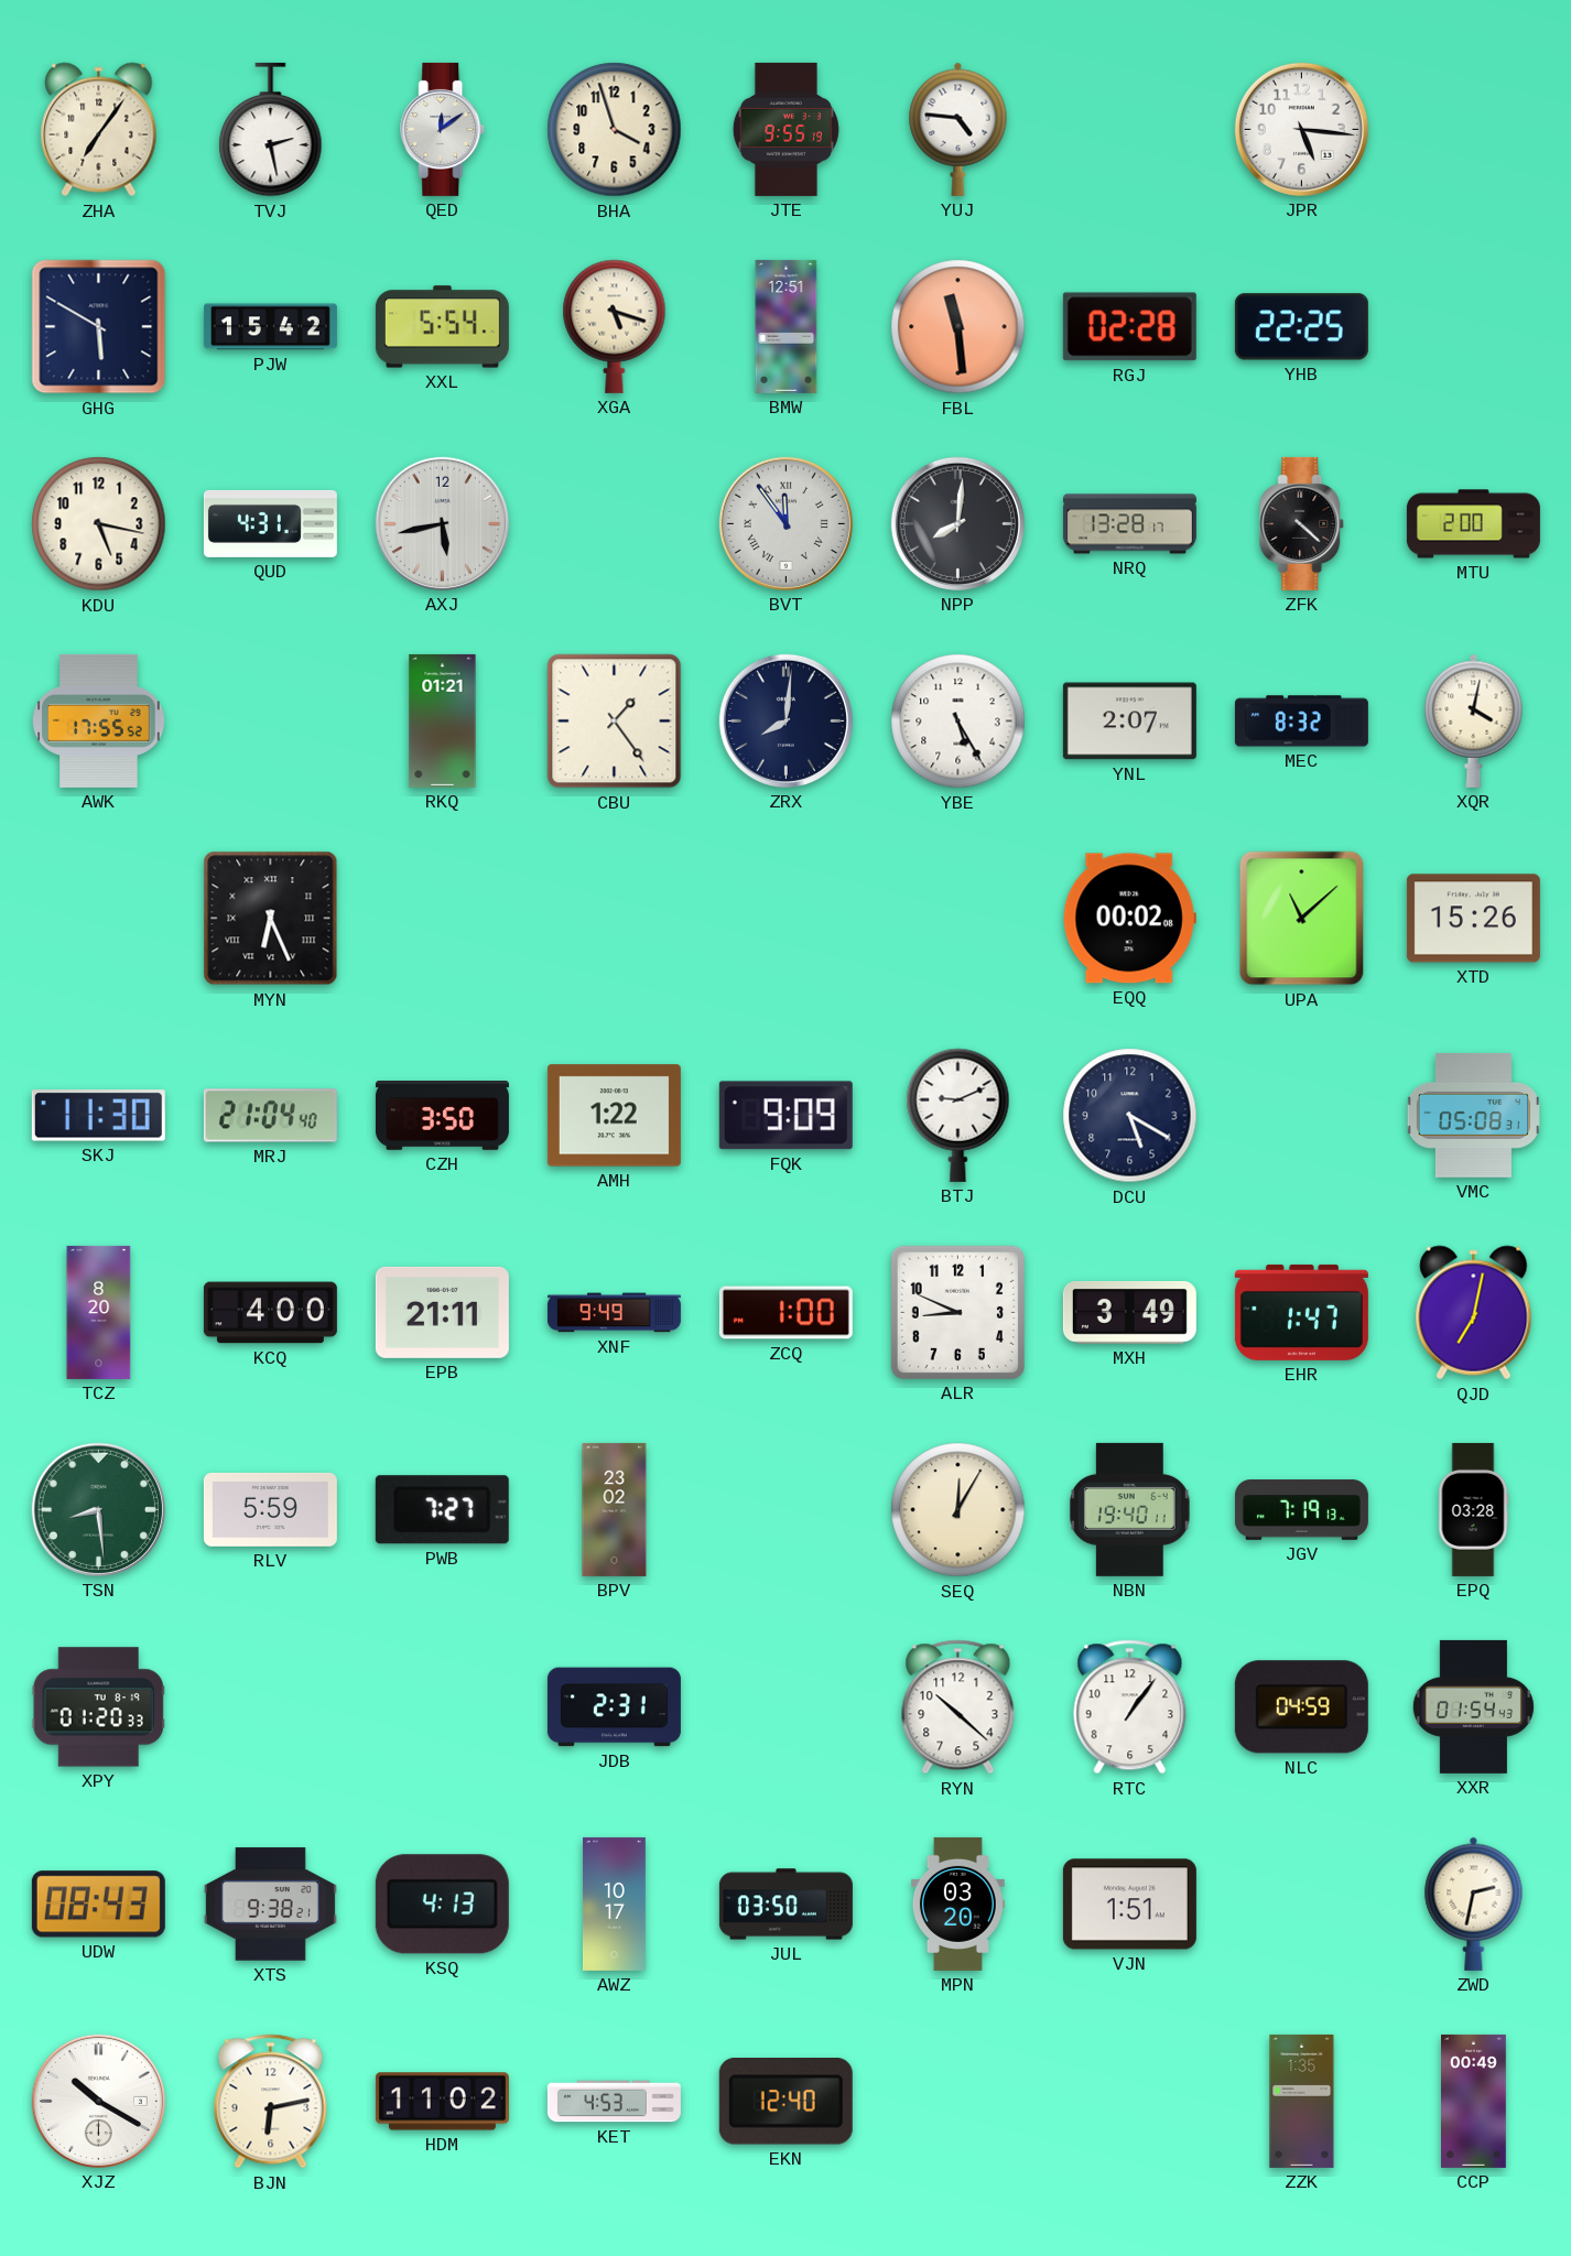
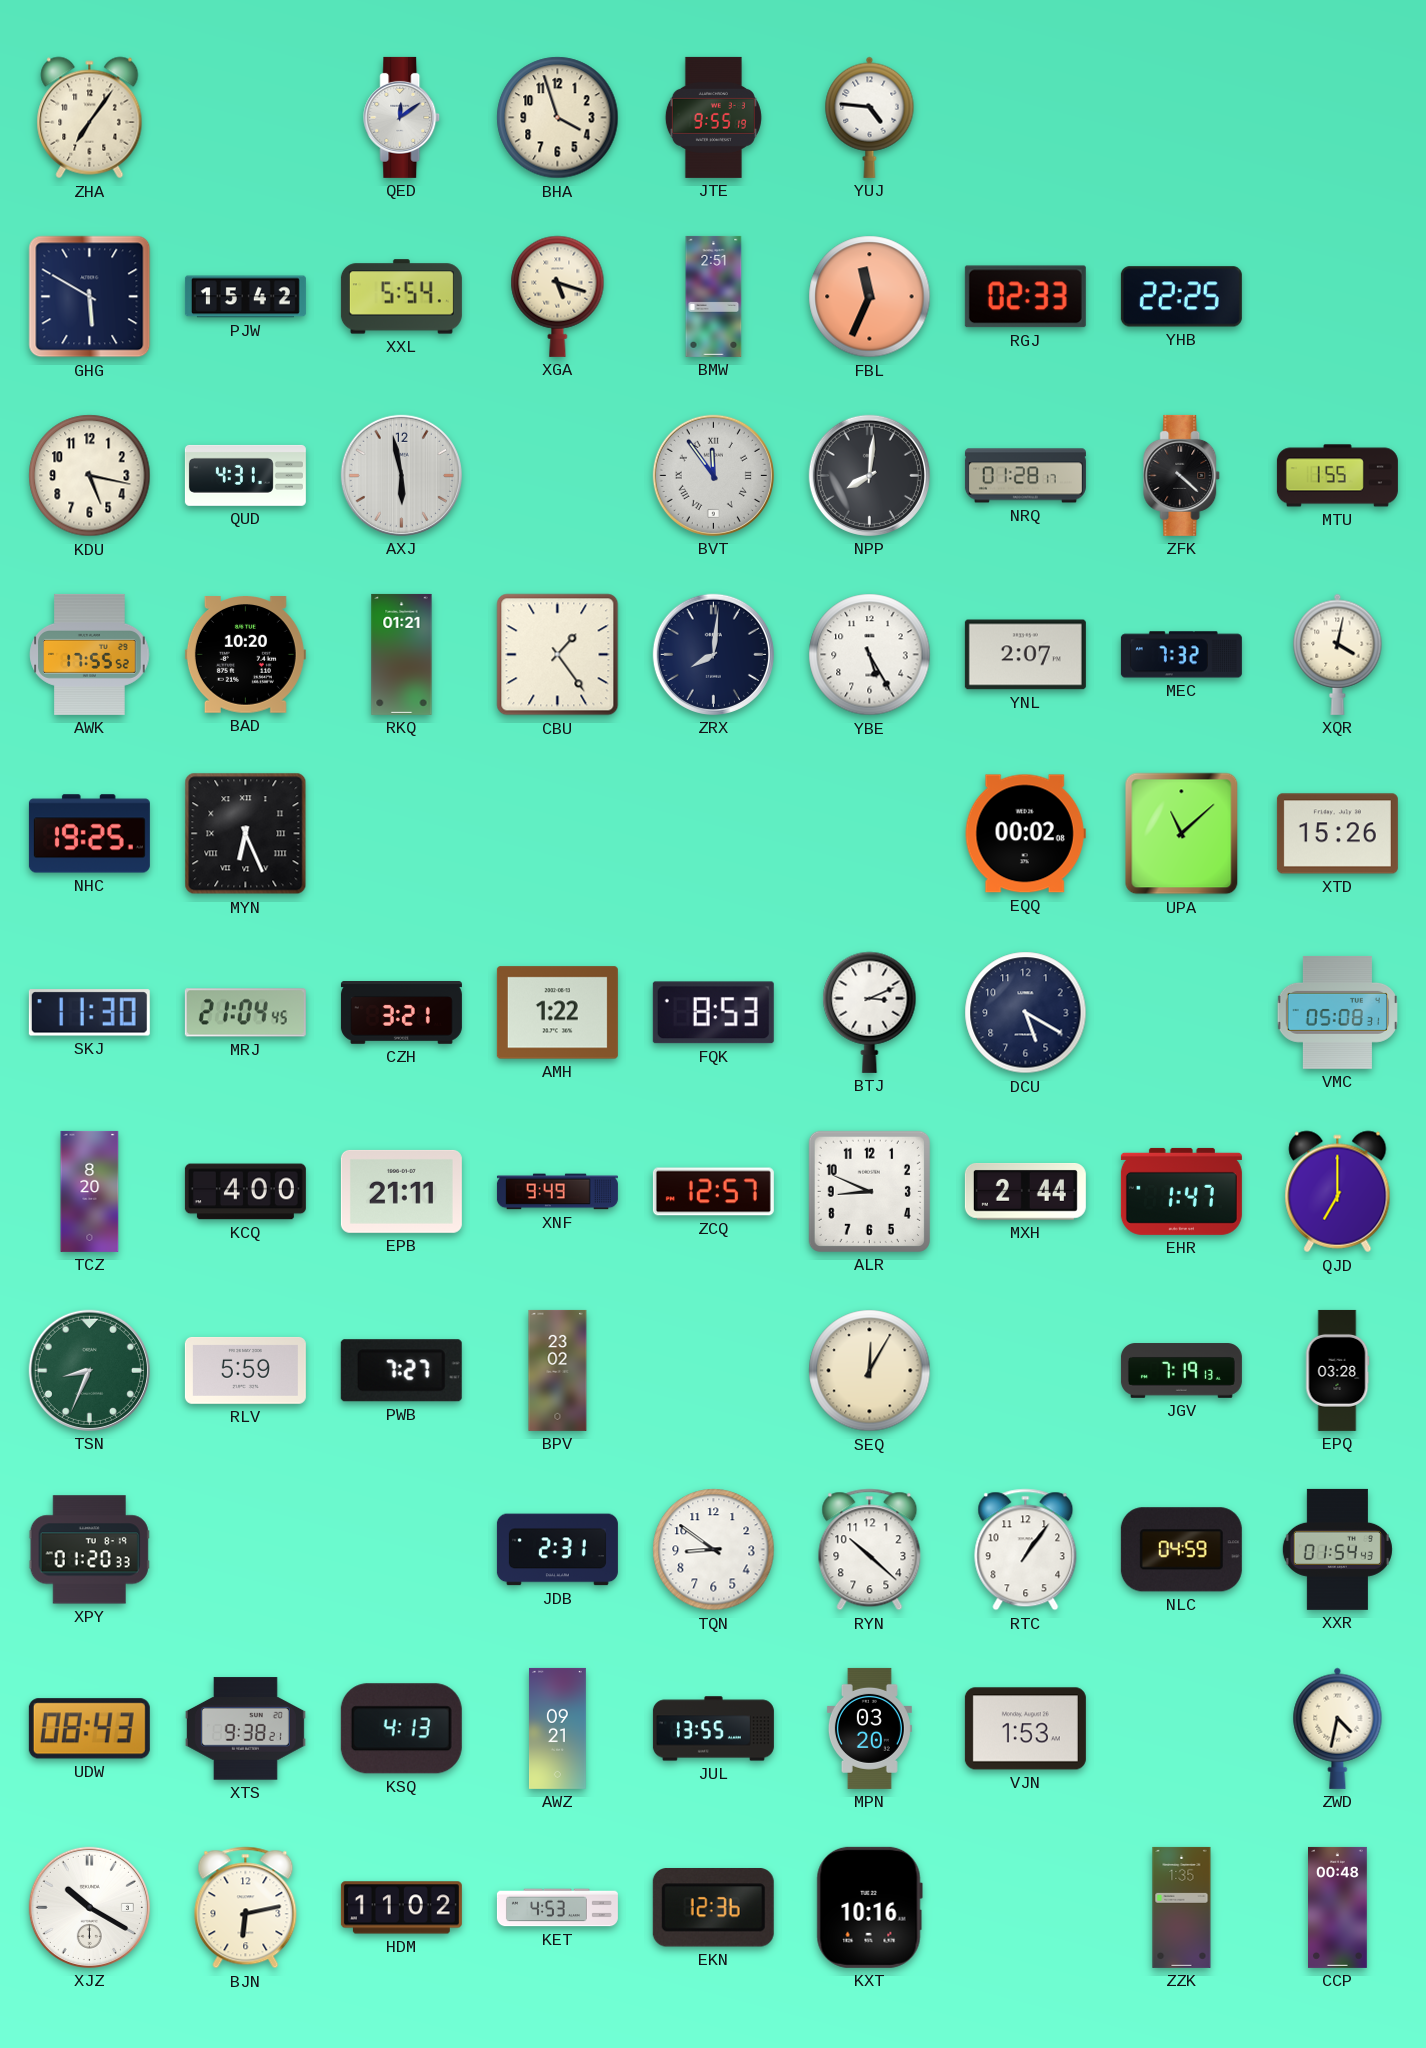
TVJ: 2:28 -> none (271, 130)
JPR: 5:16 -> none (1301, 129)
BMW: 12:51 -> 2:51 (714, 296)
FBL: 11:29 -> 11:34 (870, 297)
RGJ: 02:28 -> 02:33 (1025, 297)
AXJ: 5:43 -> 5:58 (401, 475)
NRQ: 13:28 -> 01:28 (1025, 476)
MTU: 2:00 -> 1:55 (1337, 476)
BAD: none -> 10:20 (245, 655)
MEC: 8:32 -> 7:32 (1181, 655)
NHC: none -> 19:25 (89, 834)
MRJ: 21:04:40 -> 21:04:45 (245, 1013)
CZH: 3:50 -> 3:21 (401, 1013)
FQK: 9:09 -> 8:53 (713, 1013)
BTJ: 9:11 -> 3:11 (870, 1012)
ZCQ: 1:00 -> 12:57 (713, 1192)
MXH: 3:49 -> 2:44 (1025, 1192)
QJD: 7:02 -> 7:00 (1338, 1192)
TSN: 8:29 -> 8:34 (89, 1370)
NBN: 19:40 -> none (1129, 1509)
TQN: none -> 8:51 (714, 1550)
AWZ: 10:17 -> 09:21 (557, 1728)
JUL: 03:50 -> 13:55 (713, 1729)
VJN: 1:51 -> 1:53 (1025, 1729)
ZWD: 2:32 -> 4:32 (1338, 1728)
EKN: 12:40 -> 12:36 (713, 1908)
KXT: none -> 10:16 (869, 1907)
CCP: 00:49 -> 00:48 (1338, 1907)
